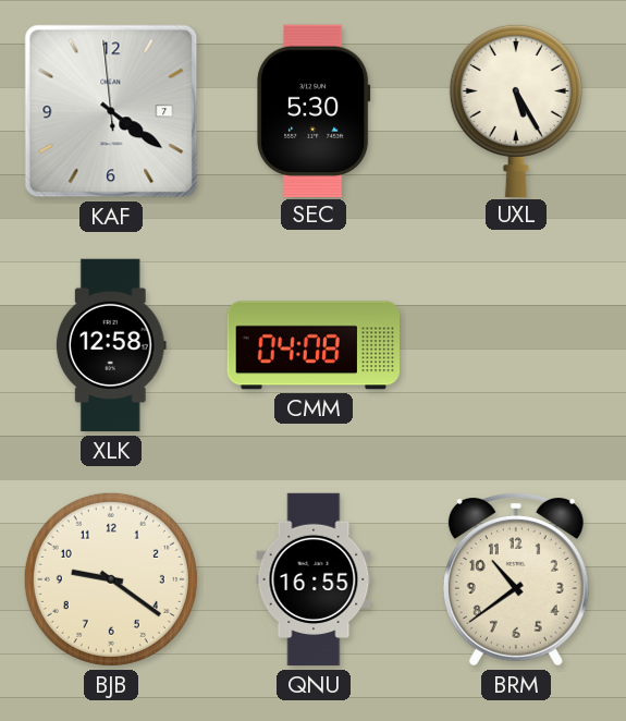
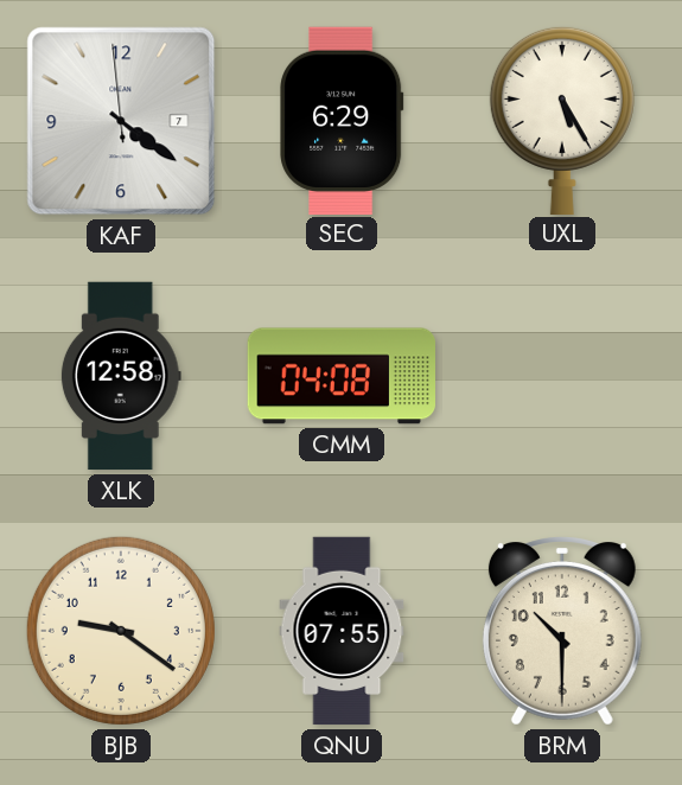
SEC: 5:30 -> 6:29 (342, 120)
QNU: 16:55 -> 07:55 (342, 631)
BRM: 10:39 -> 10:30 (562, 632)
